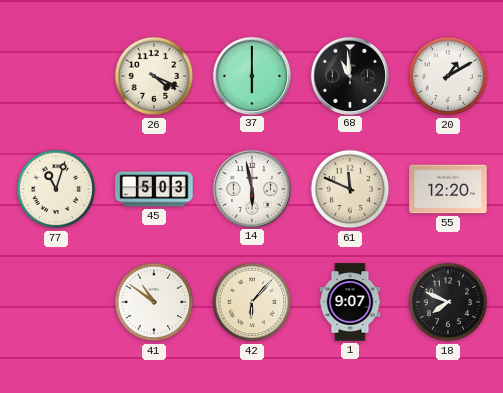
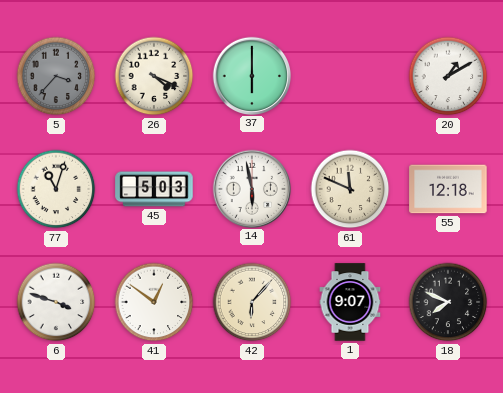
5: none -> 3:37 (56, 76)
68: 10:59 -> none (349, 75)
55: 12:20 -> 12:18 (448, 189)
6: none -> 3:48 (56, 302)
41: 10:51 -> 12:51 (154, 302)
